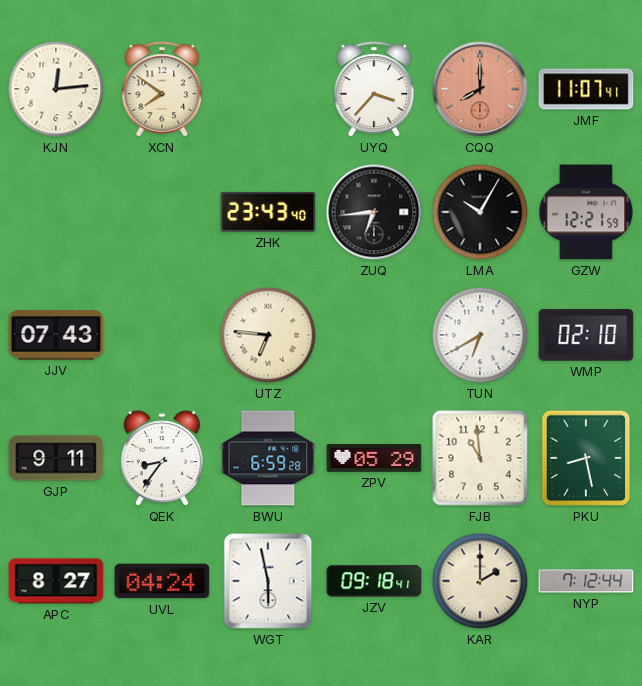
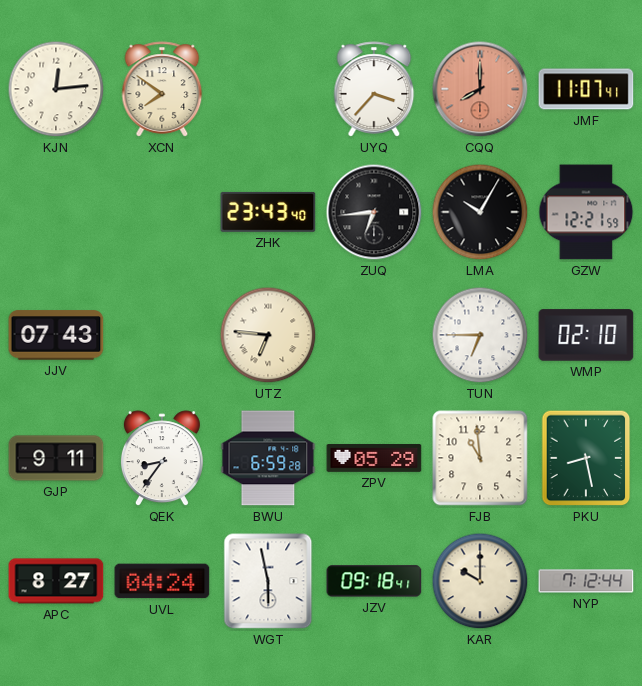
TUN: 6:40 -> 6:45 (480, 335)
KAR: 2:00 -> 10:00 (480, 581)
